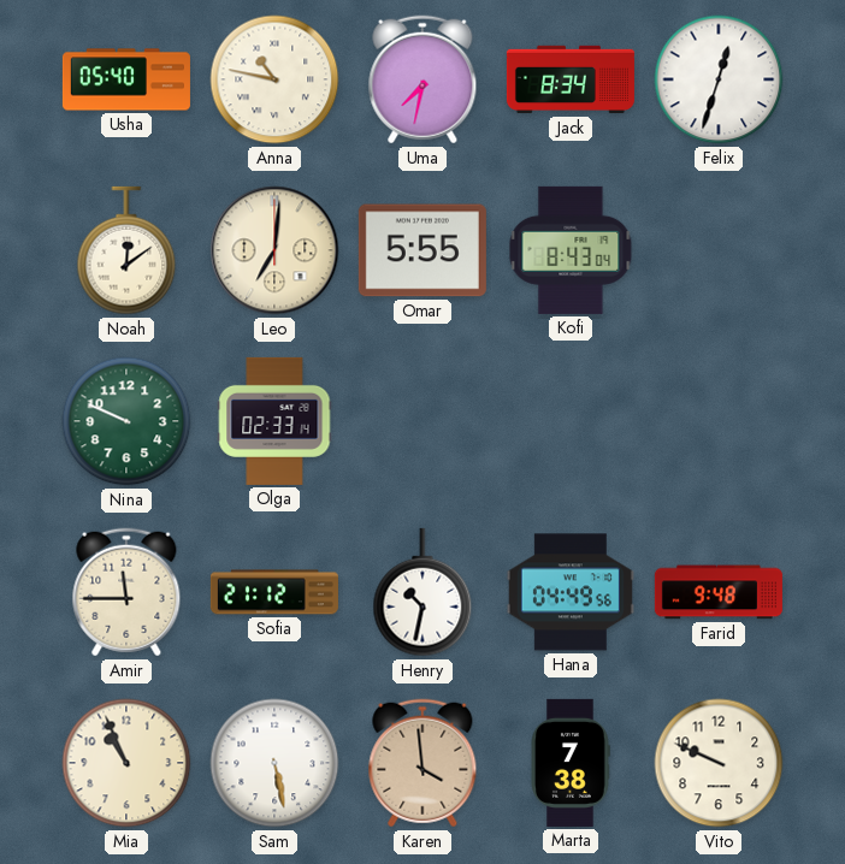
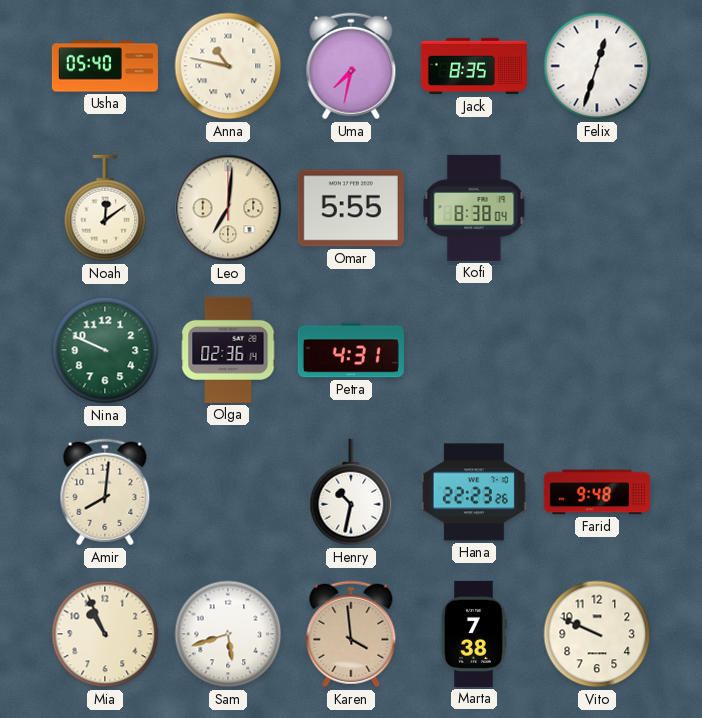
Jack: 8:34 -> 8:35 (474, 66)
Kofi: 8:43 -> 8:38 (474, 208)
Olga: 02:33 -> 02:36 (228, 350)
Petra: none -> 4:31 (351, 350)
Amir: 11:45 -> 8:01 (105, 492)
Sofia: 21:12 -> none (274, 592)
Hana: 04:49 -> 22:23 (474, 492)
Sam: 5:28 -> 5:42 (228, 634)
